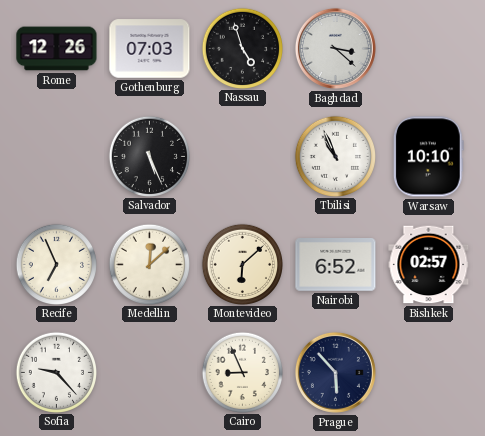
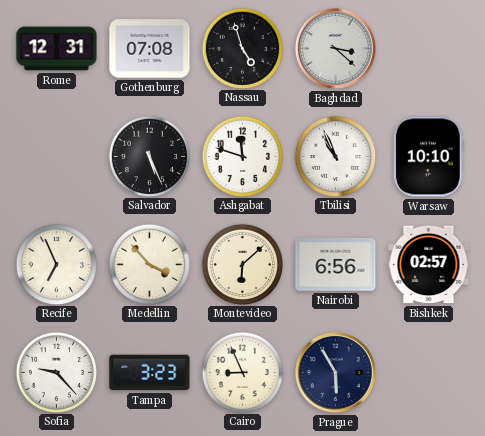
Rome: 12:26 -> 12:31 (57, 49)
Gothenburg: 07:03 -> 07:08 (150, 49)
Ashgabat: none -> 11:48 (242, 156)
Medellin: 12:08 -> 3:53 (149, 264)
Nairobi: 6:52 -> 6:56 (336, 265)
Tampa: none -> 3:23 (150, 373)
Prague: 5:53 -> 5:55 (335, 372)
